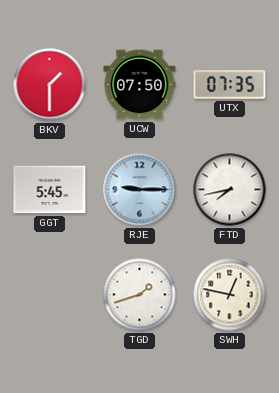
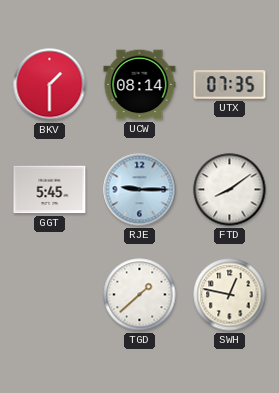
UCW: 07:50 -> 08:14 (140, 85)
FTD: 7:43 -> 8:09 (230, 190)
TGD: 1:42 -> 1:38 (140, 295)
